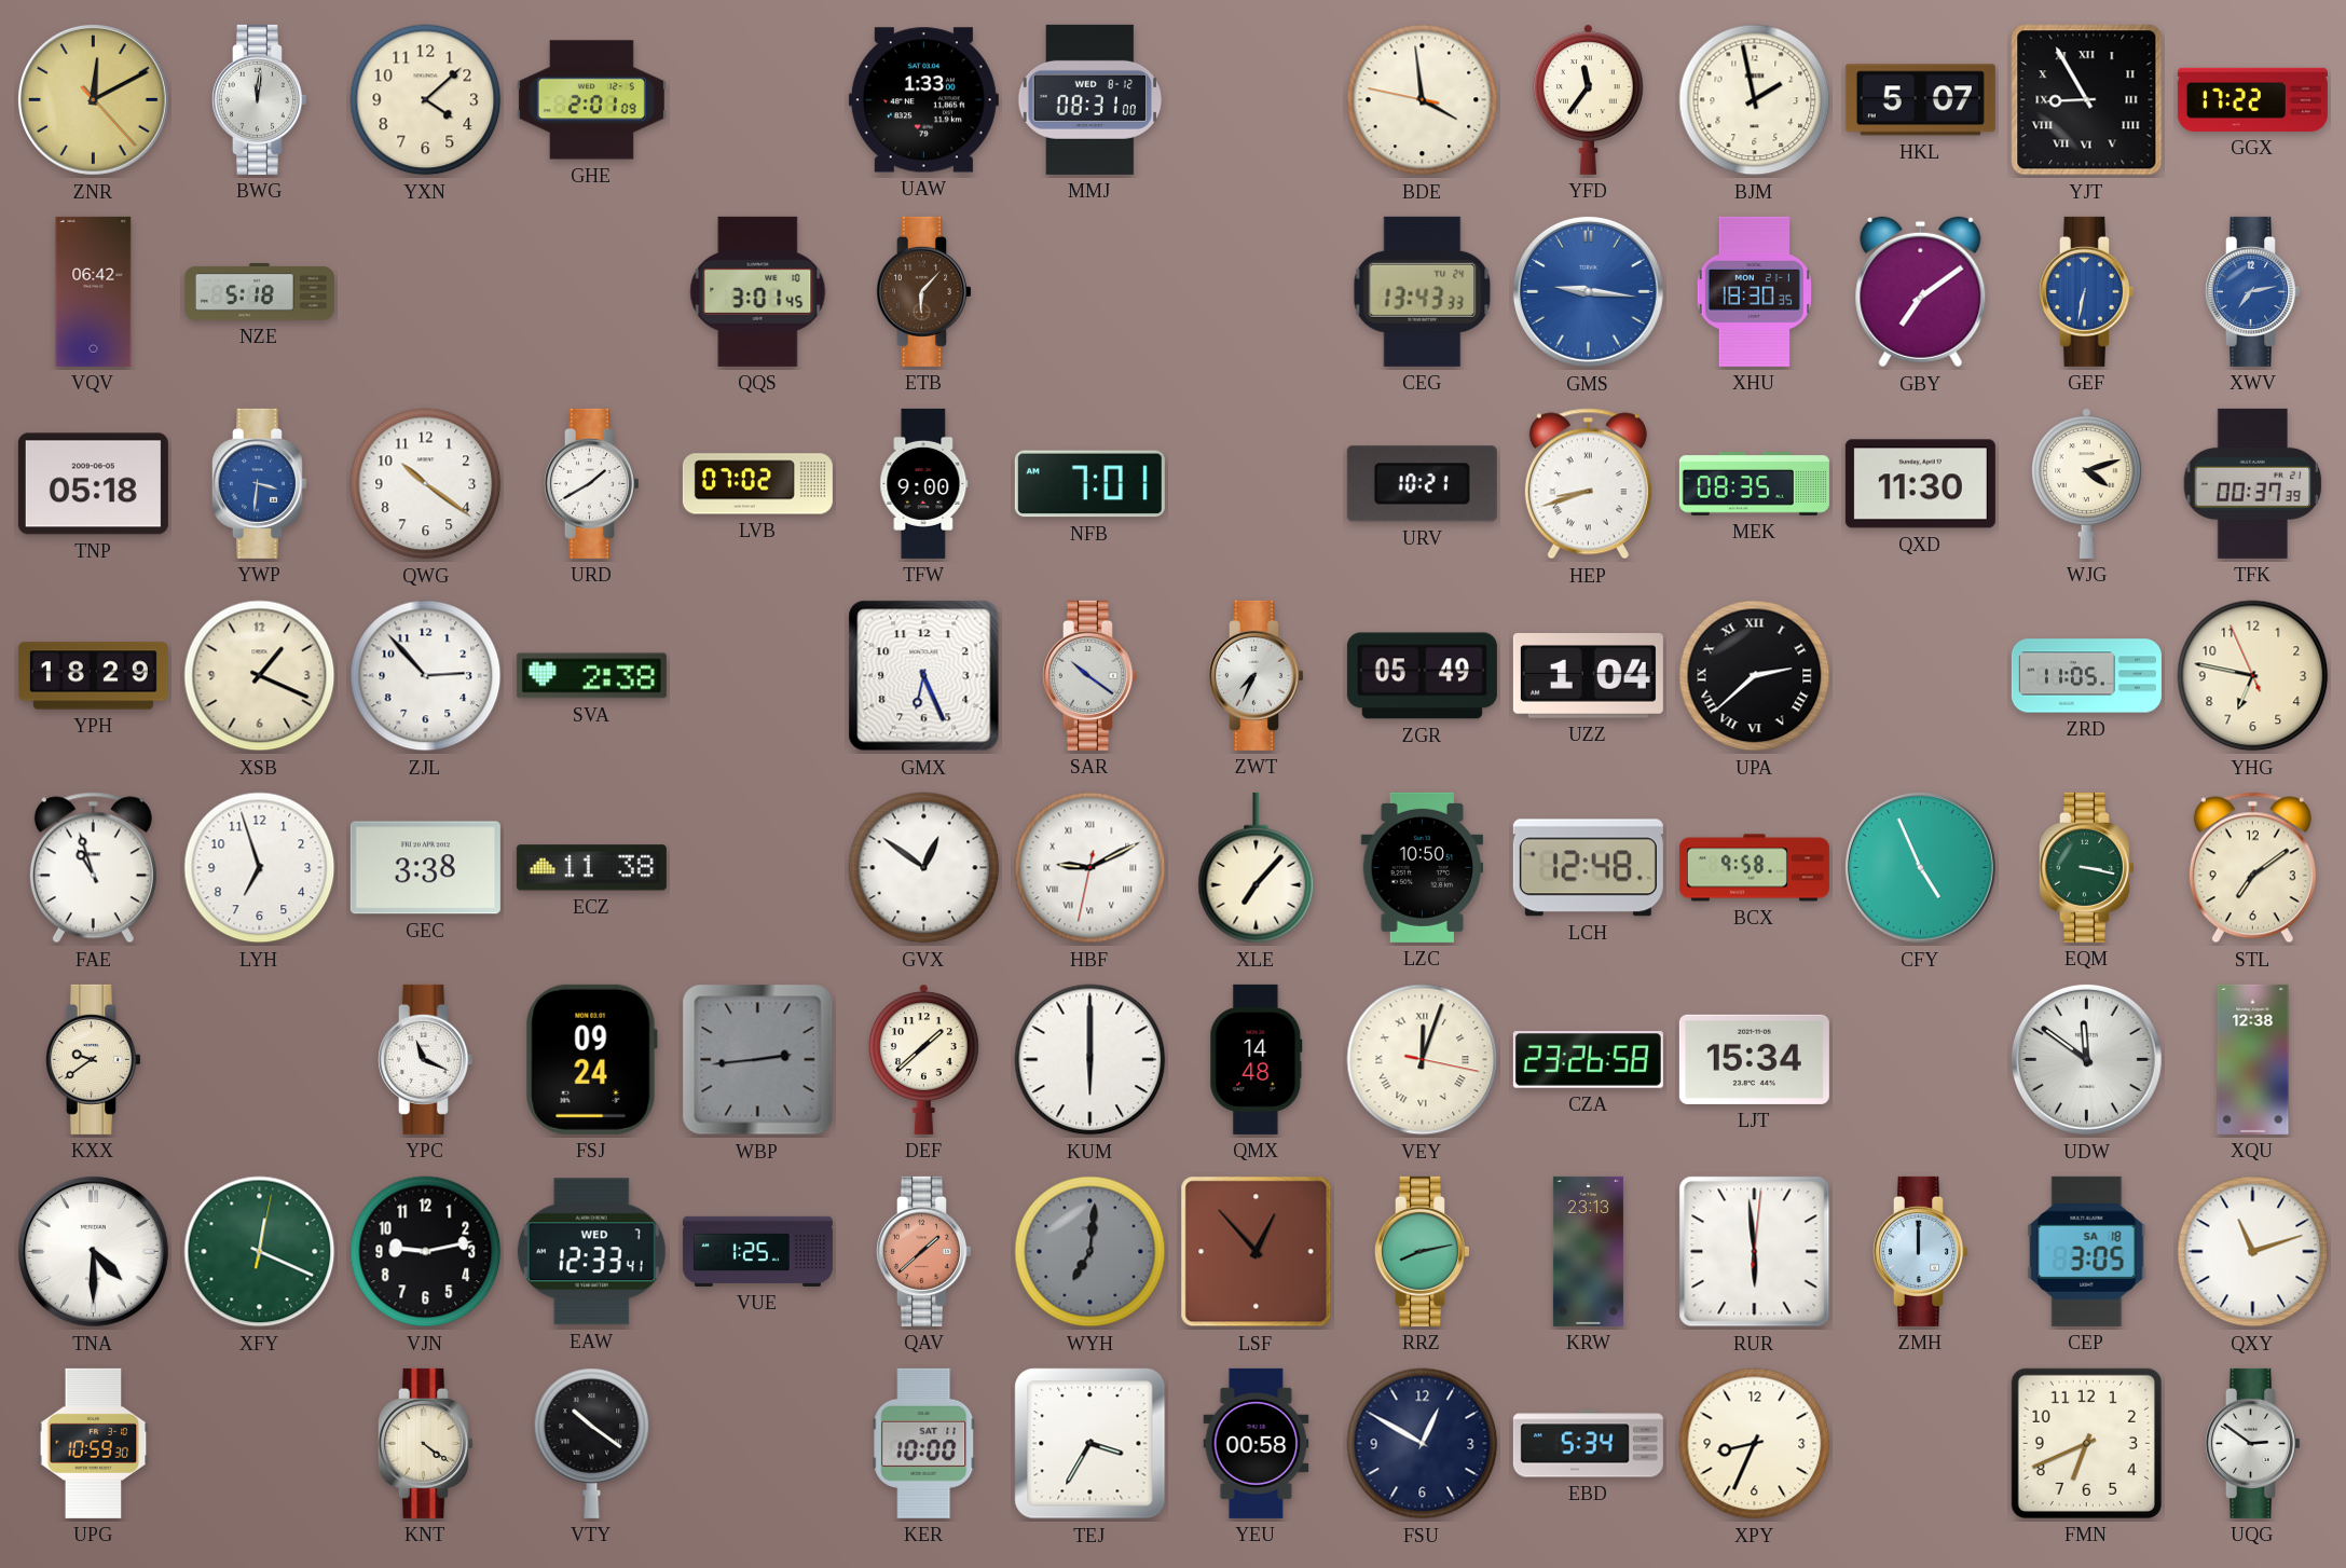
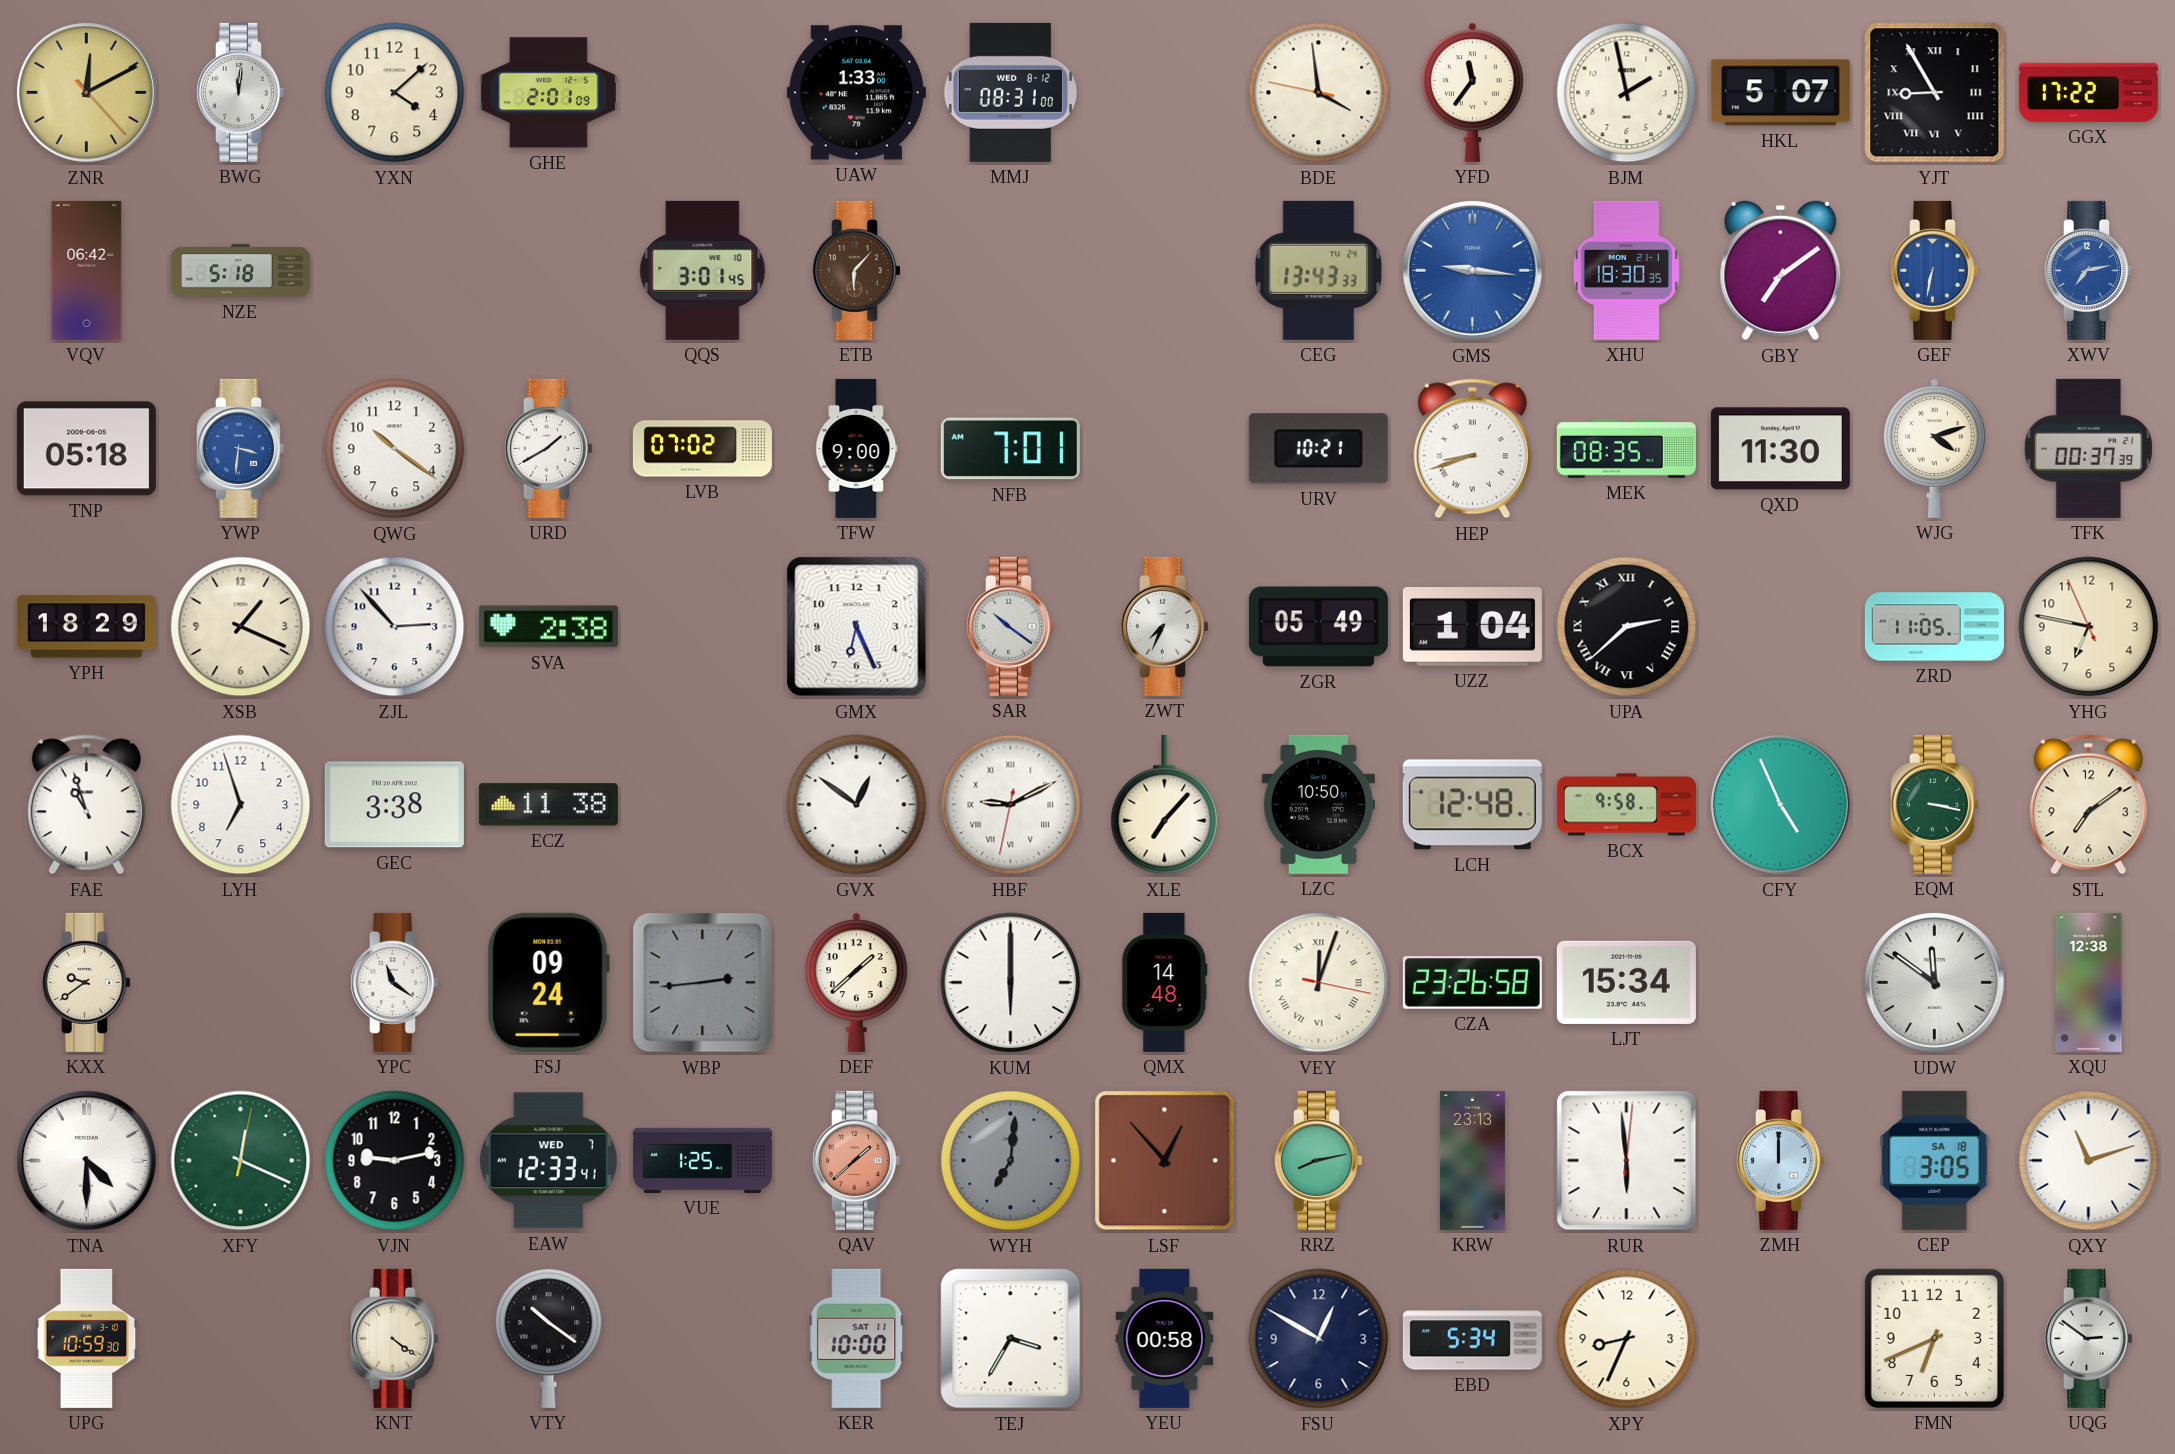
YPC: 11:19 -> 11:21 (394, 982)
